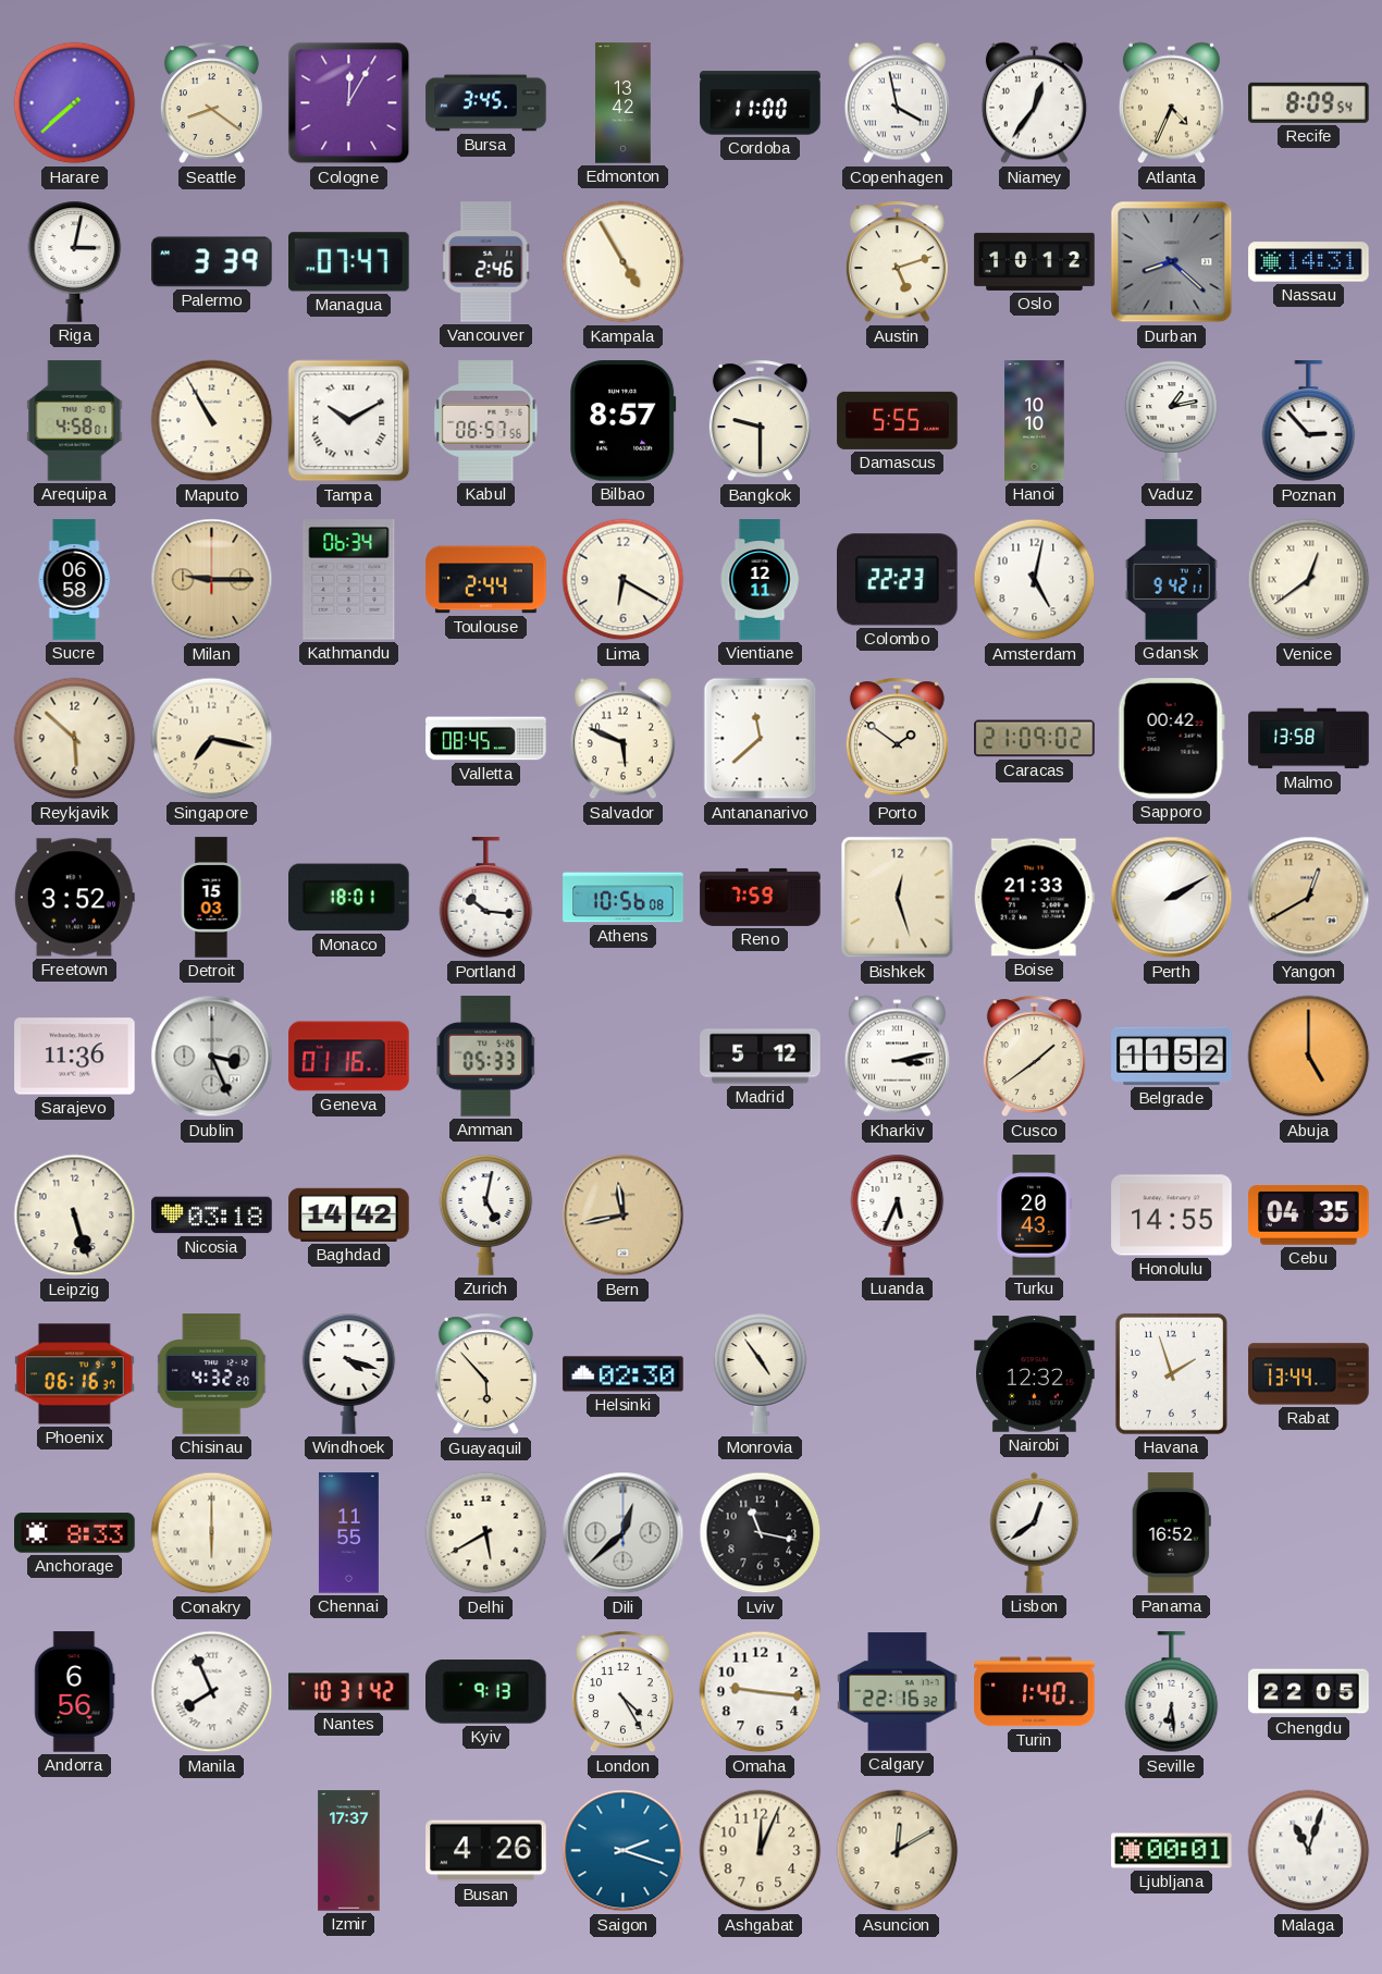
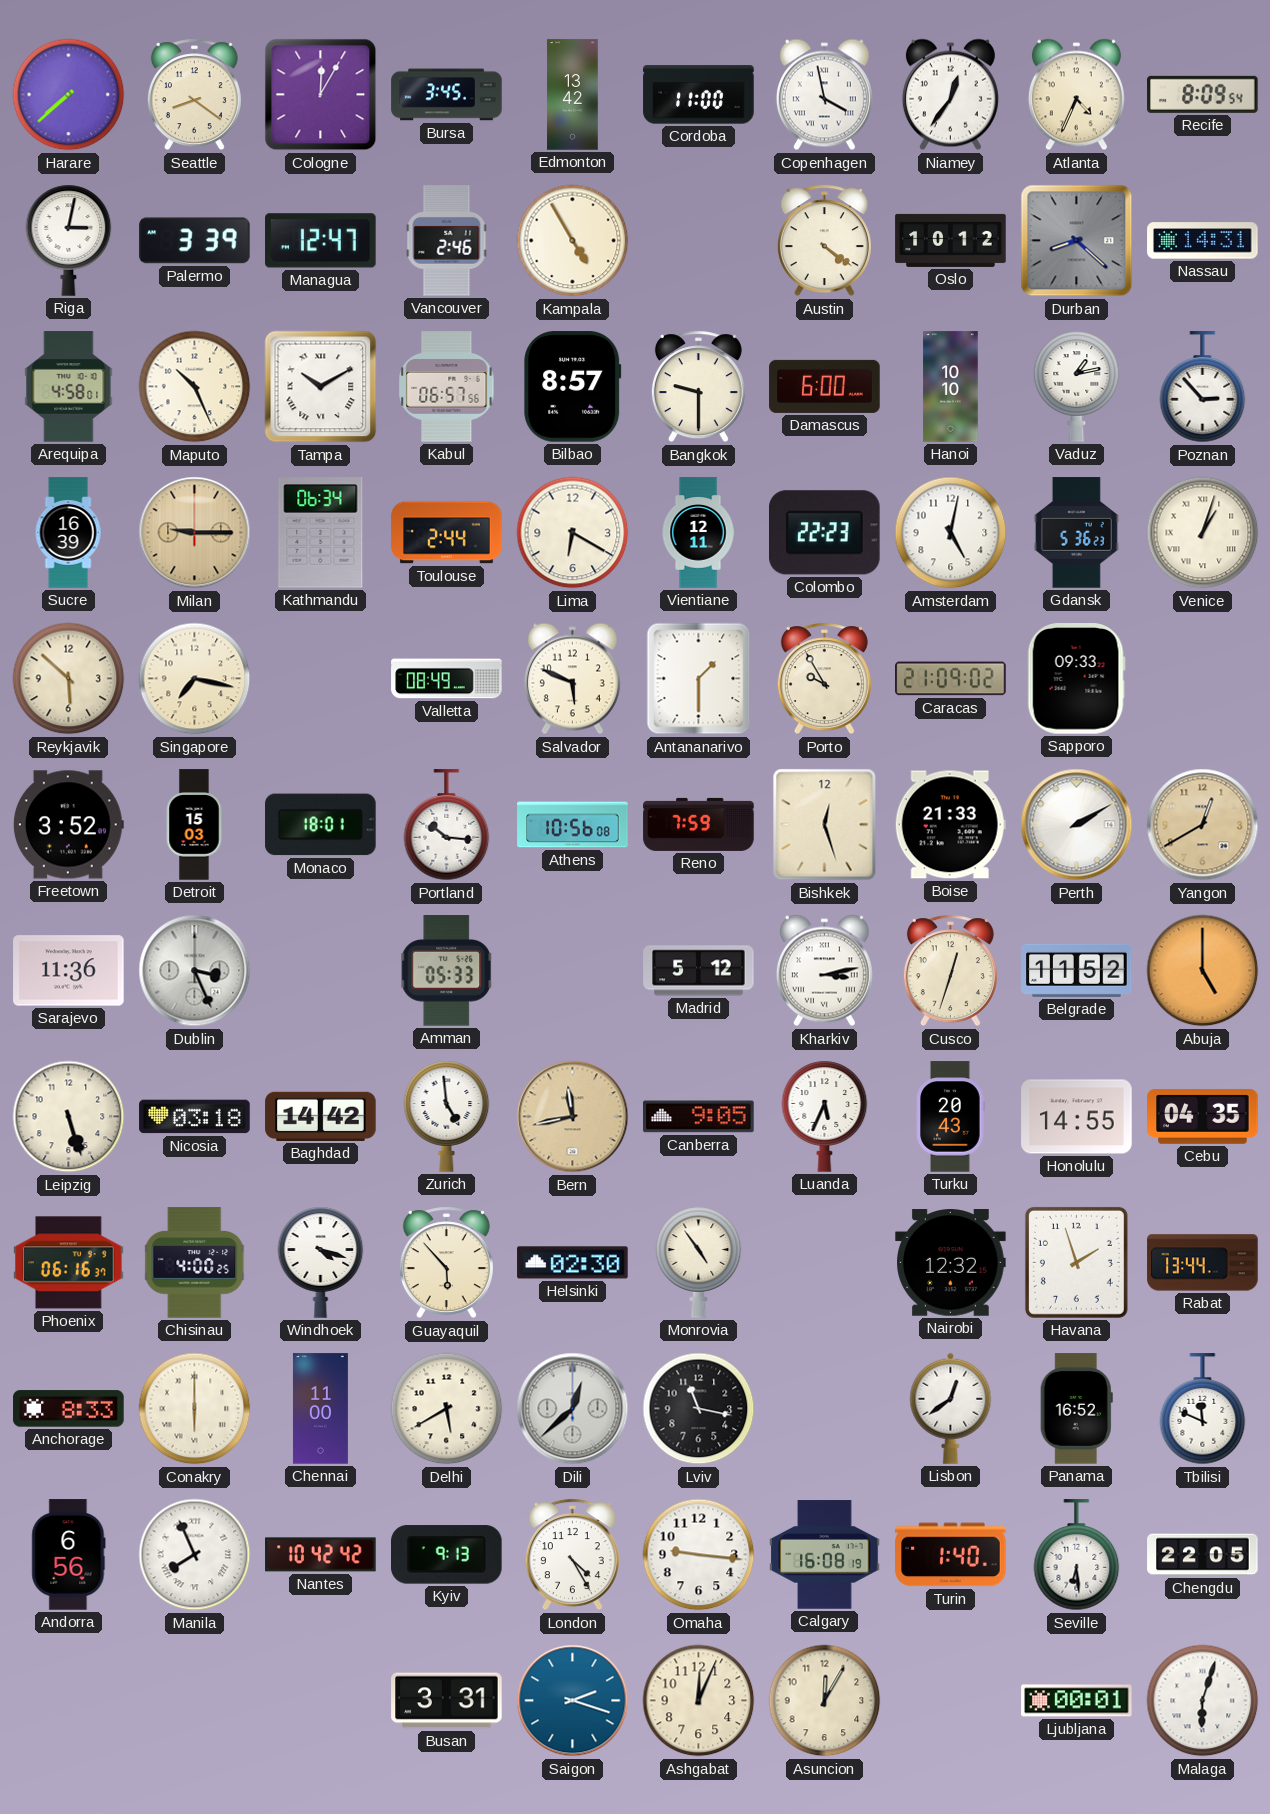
Managua: 07:47 -> 12:47 (321, 241)
Austin: 5:12 -> 4:21 (824, 241)
Maputo: 10:55 -> 10:26 (195, 387)
Damascus: 5:55 -> 6:00 (825, 386)
Sucre: 06:58 -> 16:39 (68, 533)
Gdansk: 9:42 -> 5:36 (1076, 533)
Venice: 12:39 -> 1:03 (1203, 533)
Valletta: 08:45 -> 08:49 (447, 679)
Antananarivo: 11:38 -> 1:30 (699, 679)
Porto: 1:51 -> 9:55 (824, 679)
Sapporo: 00:42 -> 09:33 (1076, 679)
Malmo: 13:58 -> none (1309, 739)
Geneva: 01:16 -> none (349, 1057)
Cusco: 1:39 -> 12:33 (950, 971)
Zurich: 5:02 -> 4:59 (447, 1116)
Canberra: none -> 9:05 (699, 1117)
Chisinau: 4:32 -> 4:00 (195, 1263)
Chennai: 11:55 -> 11:00 (320, 1409)
Tbilisi: none -> 11:49 (1203, 1409)
Nantes: 10:31 -> 10:42 (321, 1555)
Calgary: 22:16 -> 16:08 (825, 1555)
Izmir: 17:37 -> none (349, 1851)
Busan: 4:26 -> 3:31 (447, 1701)
Asuncion: 12:10 -> 12:05 (825, 1701)
Malaga: 11:03 -> 6:03 (1203, 1701)
